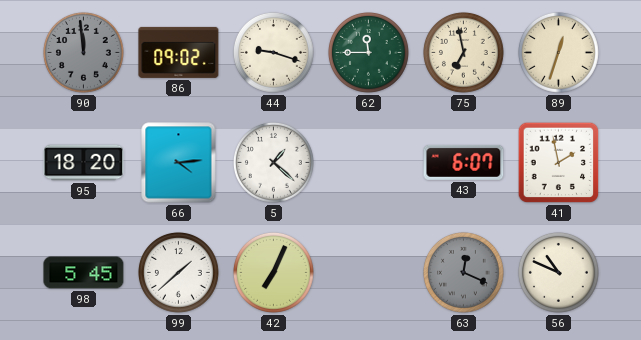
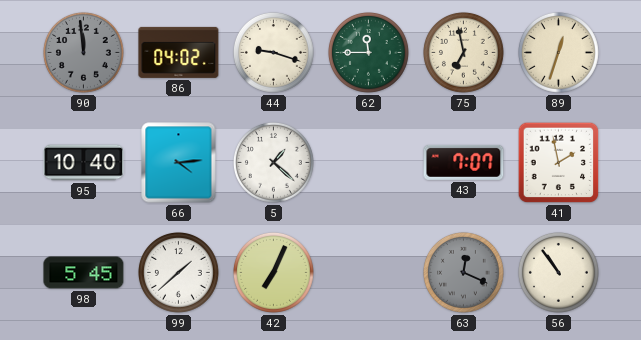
86: 09:02 -> 04:02 (179, 52)
95: 18:20 -> 10:40 (84, 163)
43: 6:07 -> 7:07 (464, 162)
56: 10:49 -> 10:54 (559, 273)
